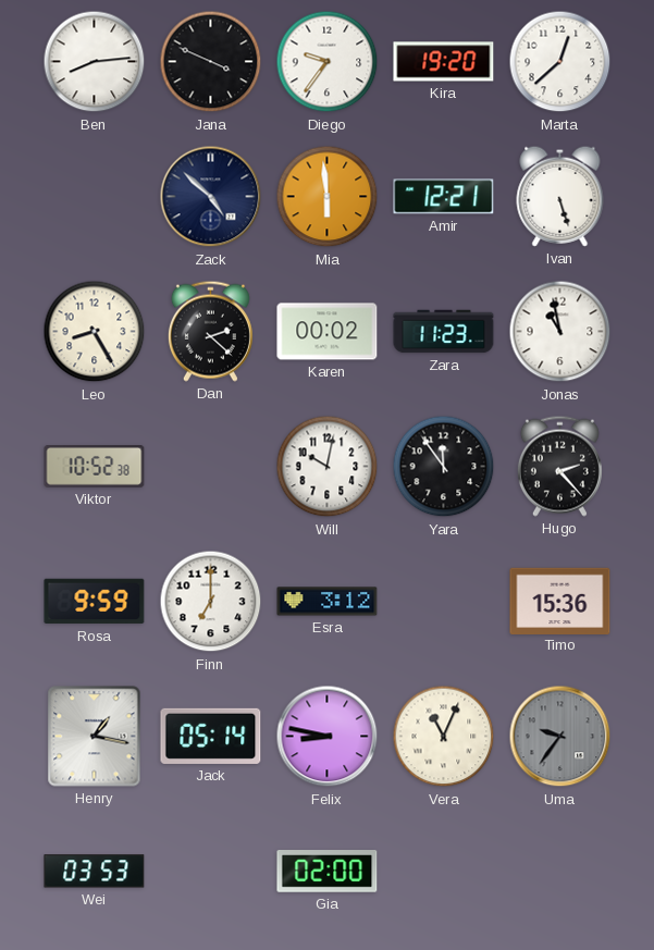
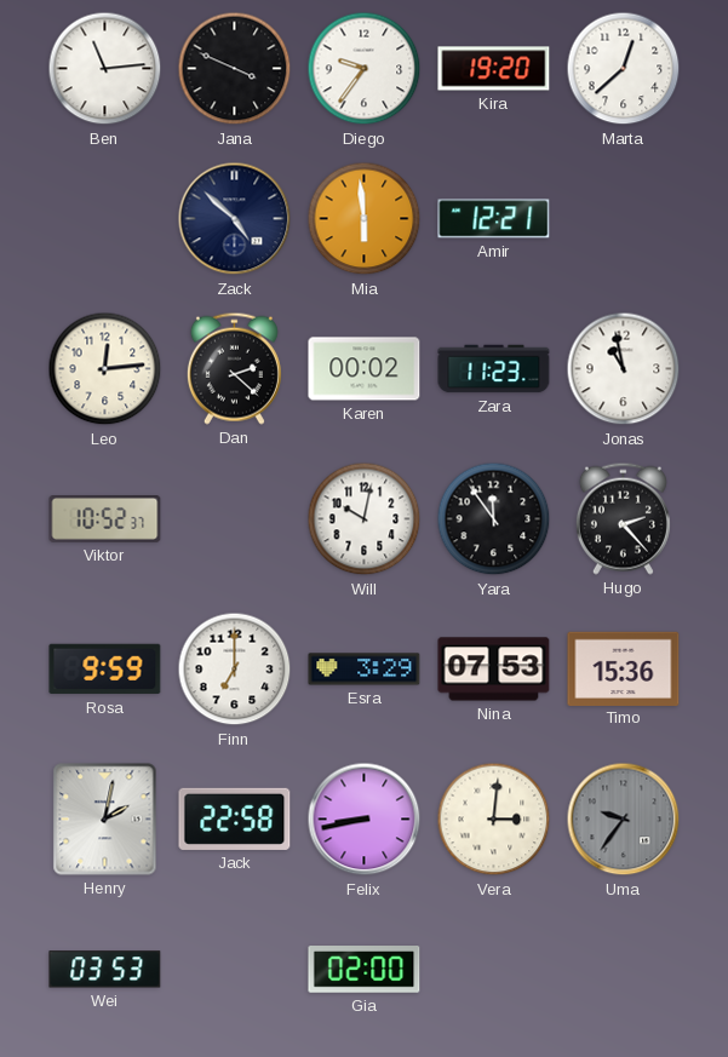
Ben: 8:14 -> 11:14 (105, 69)
Ivan: 5:27 -> none (560, 196)
Leo: 8:25 -> 12:14 (105, 369)
Viktor: 10:52:38 -> 10:52:37 (105, 519)
Esra: 3:12 -> 3:29 (365, 670)
Nina: none -> 07:53 (494, 670)
Henry: 1:17 -> 2:02 (105, 820)
Jack: 05:14 -> 22:58 (235, 818)
Felix: 8:47 -> 8:43 (365, 820)
Vera: 11:04 -> 3:01 (494, 820)
